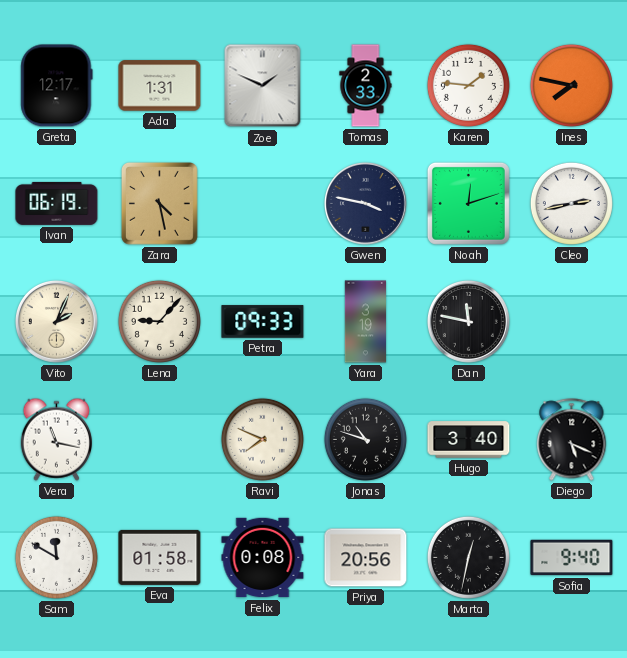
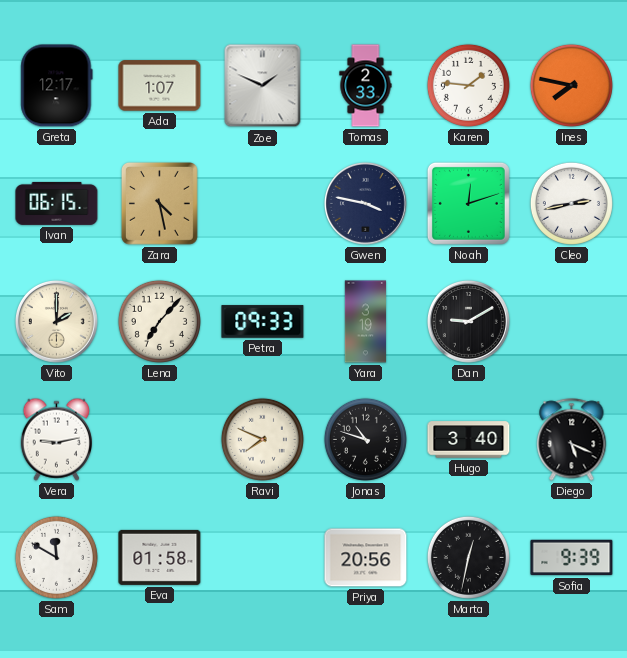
Ada: 1:31 -> 1:07 (160, 86)
Ivan: 06:19 -> 06:15 (57, 203)
Vito: 2:04 -> 2:00 (56, 321)
Lena: 9:07 -> 7:07 (159, 321)
Dan: 11:47 -> 9:10 (468, 321)
Vera: 11:17 -> 9:13 (56, 439)
Felix: 0:08 -> none (263, 558)
Sofia: 9:40 -> 9:39 (572, 558)
